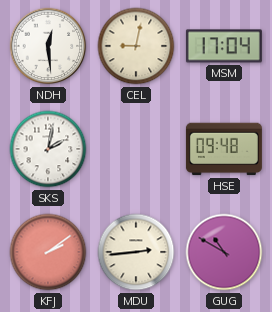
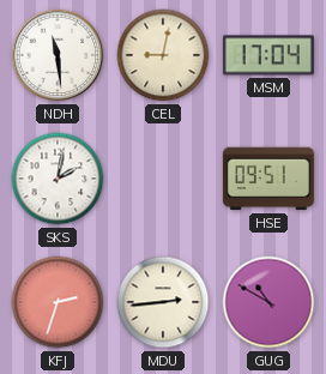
NDH: 12:29 -> 11:29 (58, 55)
HSE: 09:48 -> 09:51 (268, 179)
KFJ: 2:09 -> 2:33 (58, 302)
